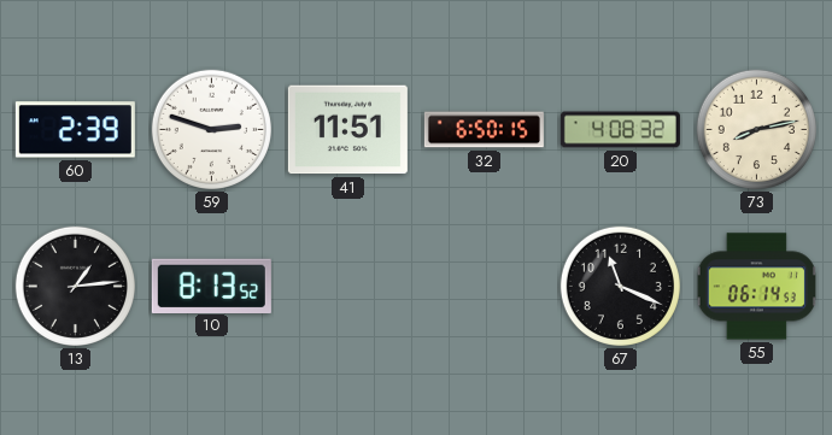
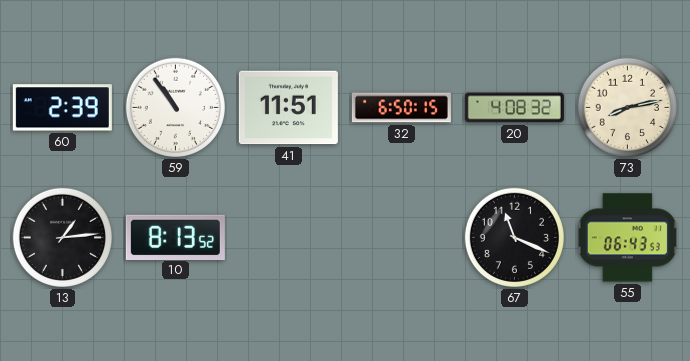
59: 2:48 -> 10:54 (175, 107)
55: 06:14 -> 06:43 (627, 238)
